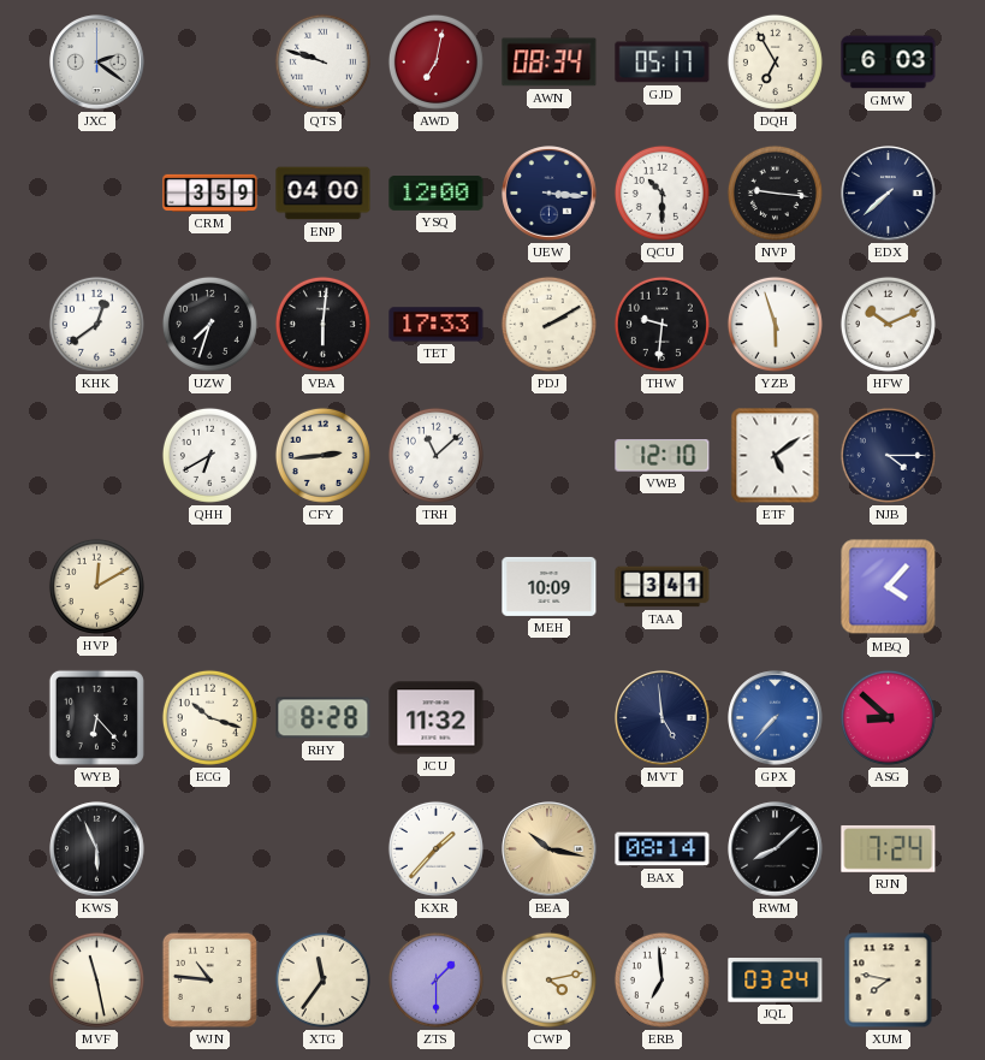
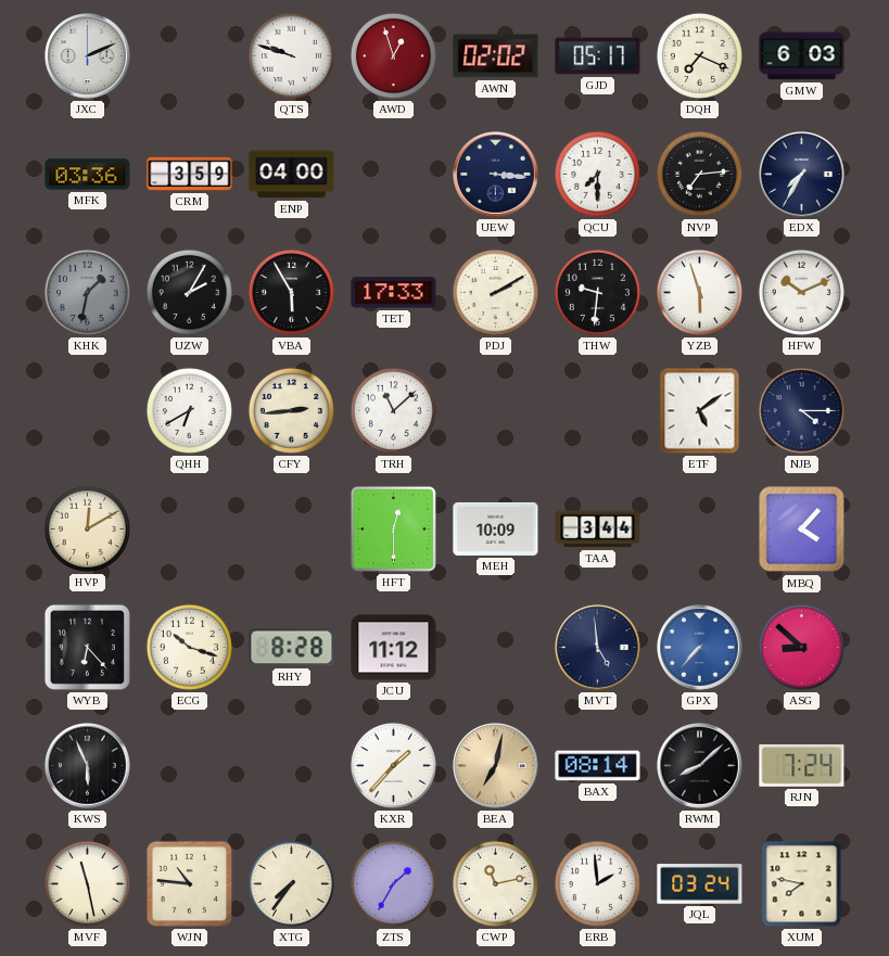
JXC: 2:21 -> 2:11 (88, 56)
AWD: 7:02 -> 12:57 (393, 55)
AWN: 08:34 -> 02:02 (496, 56)
DQH: 6:55 -> 7:19 (699, 55)
MFK: none -> 03:36 (88, 175)
YSQ: 12:00 -> none (437, 194)
QCU: 10:30 -> 7:30 (597, 174)
NVP: 9:16 -> 7:14 (699, 174)
EDX: 7:38 -> 7:35 (802, 175)
KHK: 12:39 -> 1:32 (87, 292)
KHK dial: white -> grey (87, 292)
UZW: 7:33 -> 2:05 (189, 292)
VBA: 6:01 -> 5:55 (291, 292)
VWB: 12:10 -> none (663, 456)
HFT: none -> 12:30 (393, 528)
TAA: 3:41 -> 3:44 (598, 530)
JCU: 11:32 -> 11:12 (394, 648)
BEA: 10:17 -> 7:02 (496, 766)
XTG: 11:36 -> 7:36 (291, 883)
ZTS: 1:30 -> 1:35 (393, 883)
CWP: 4:13 -> 11:13 (495, 883)
ERB: 6:59 -> 1:59 (597, 883)
